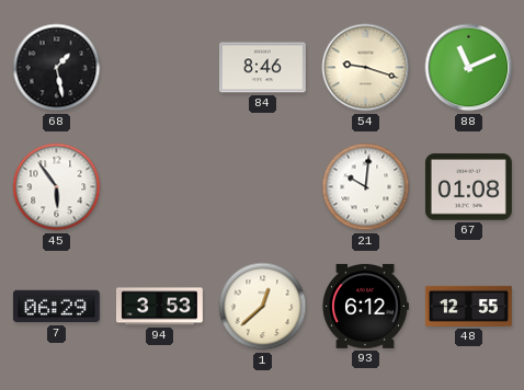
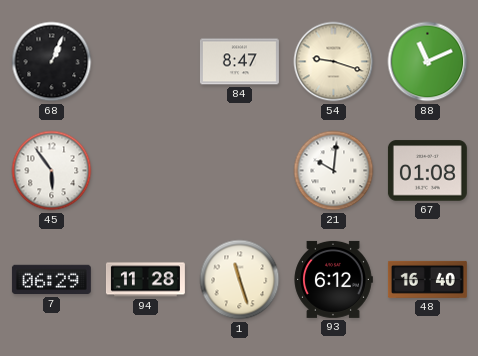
68: 1:28 -> 1:04 (52, 62)
84: 8:46 -> 8:47 (239, 62)
94: 3:53 -> 11:28 (145, 280)
1: 12:38 -> 11:27 (240, 280)
48: 12:55 -> 16:40 (427, 279)
